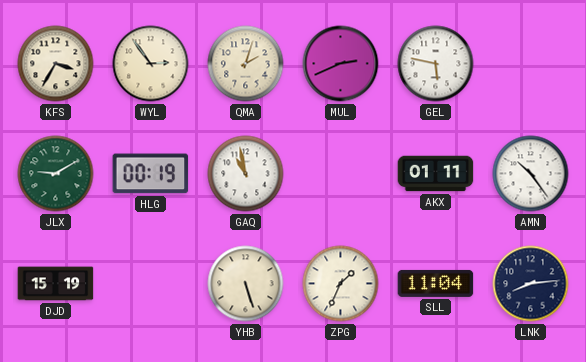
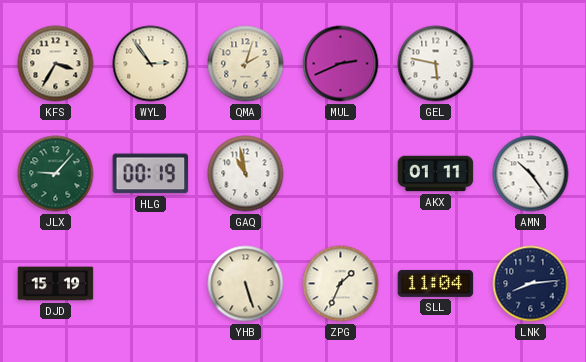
JLX: 9:10 -> 9:07 (56, 174)
